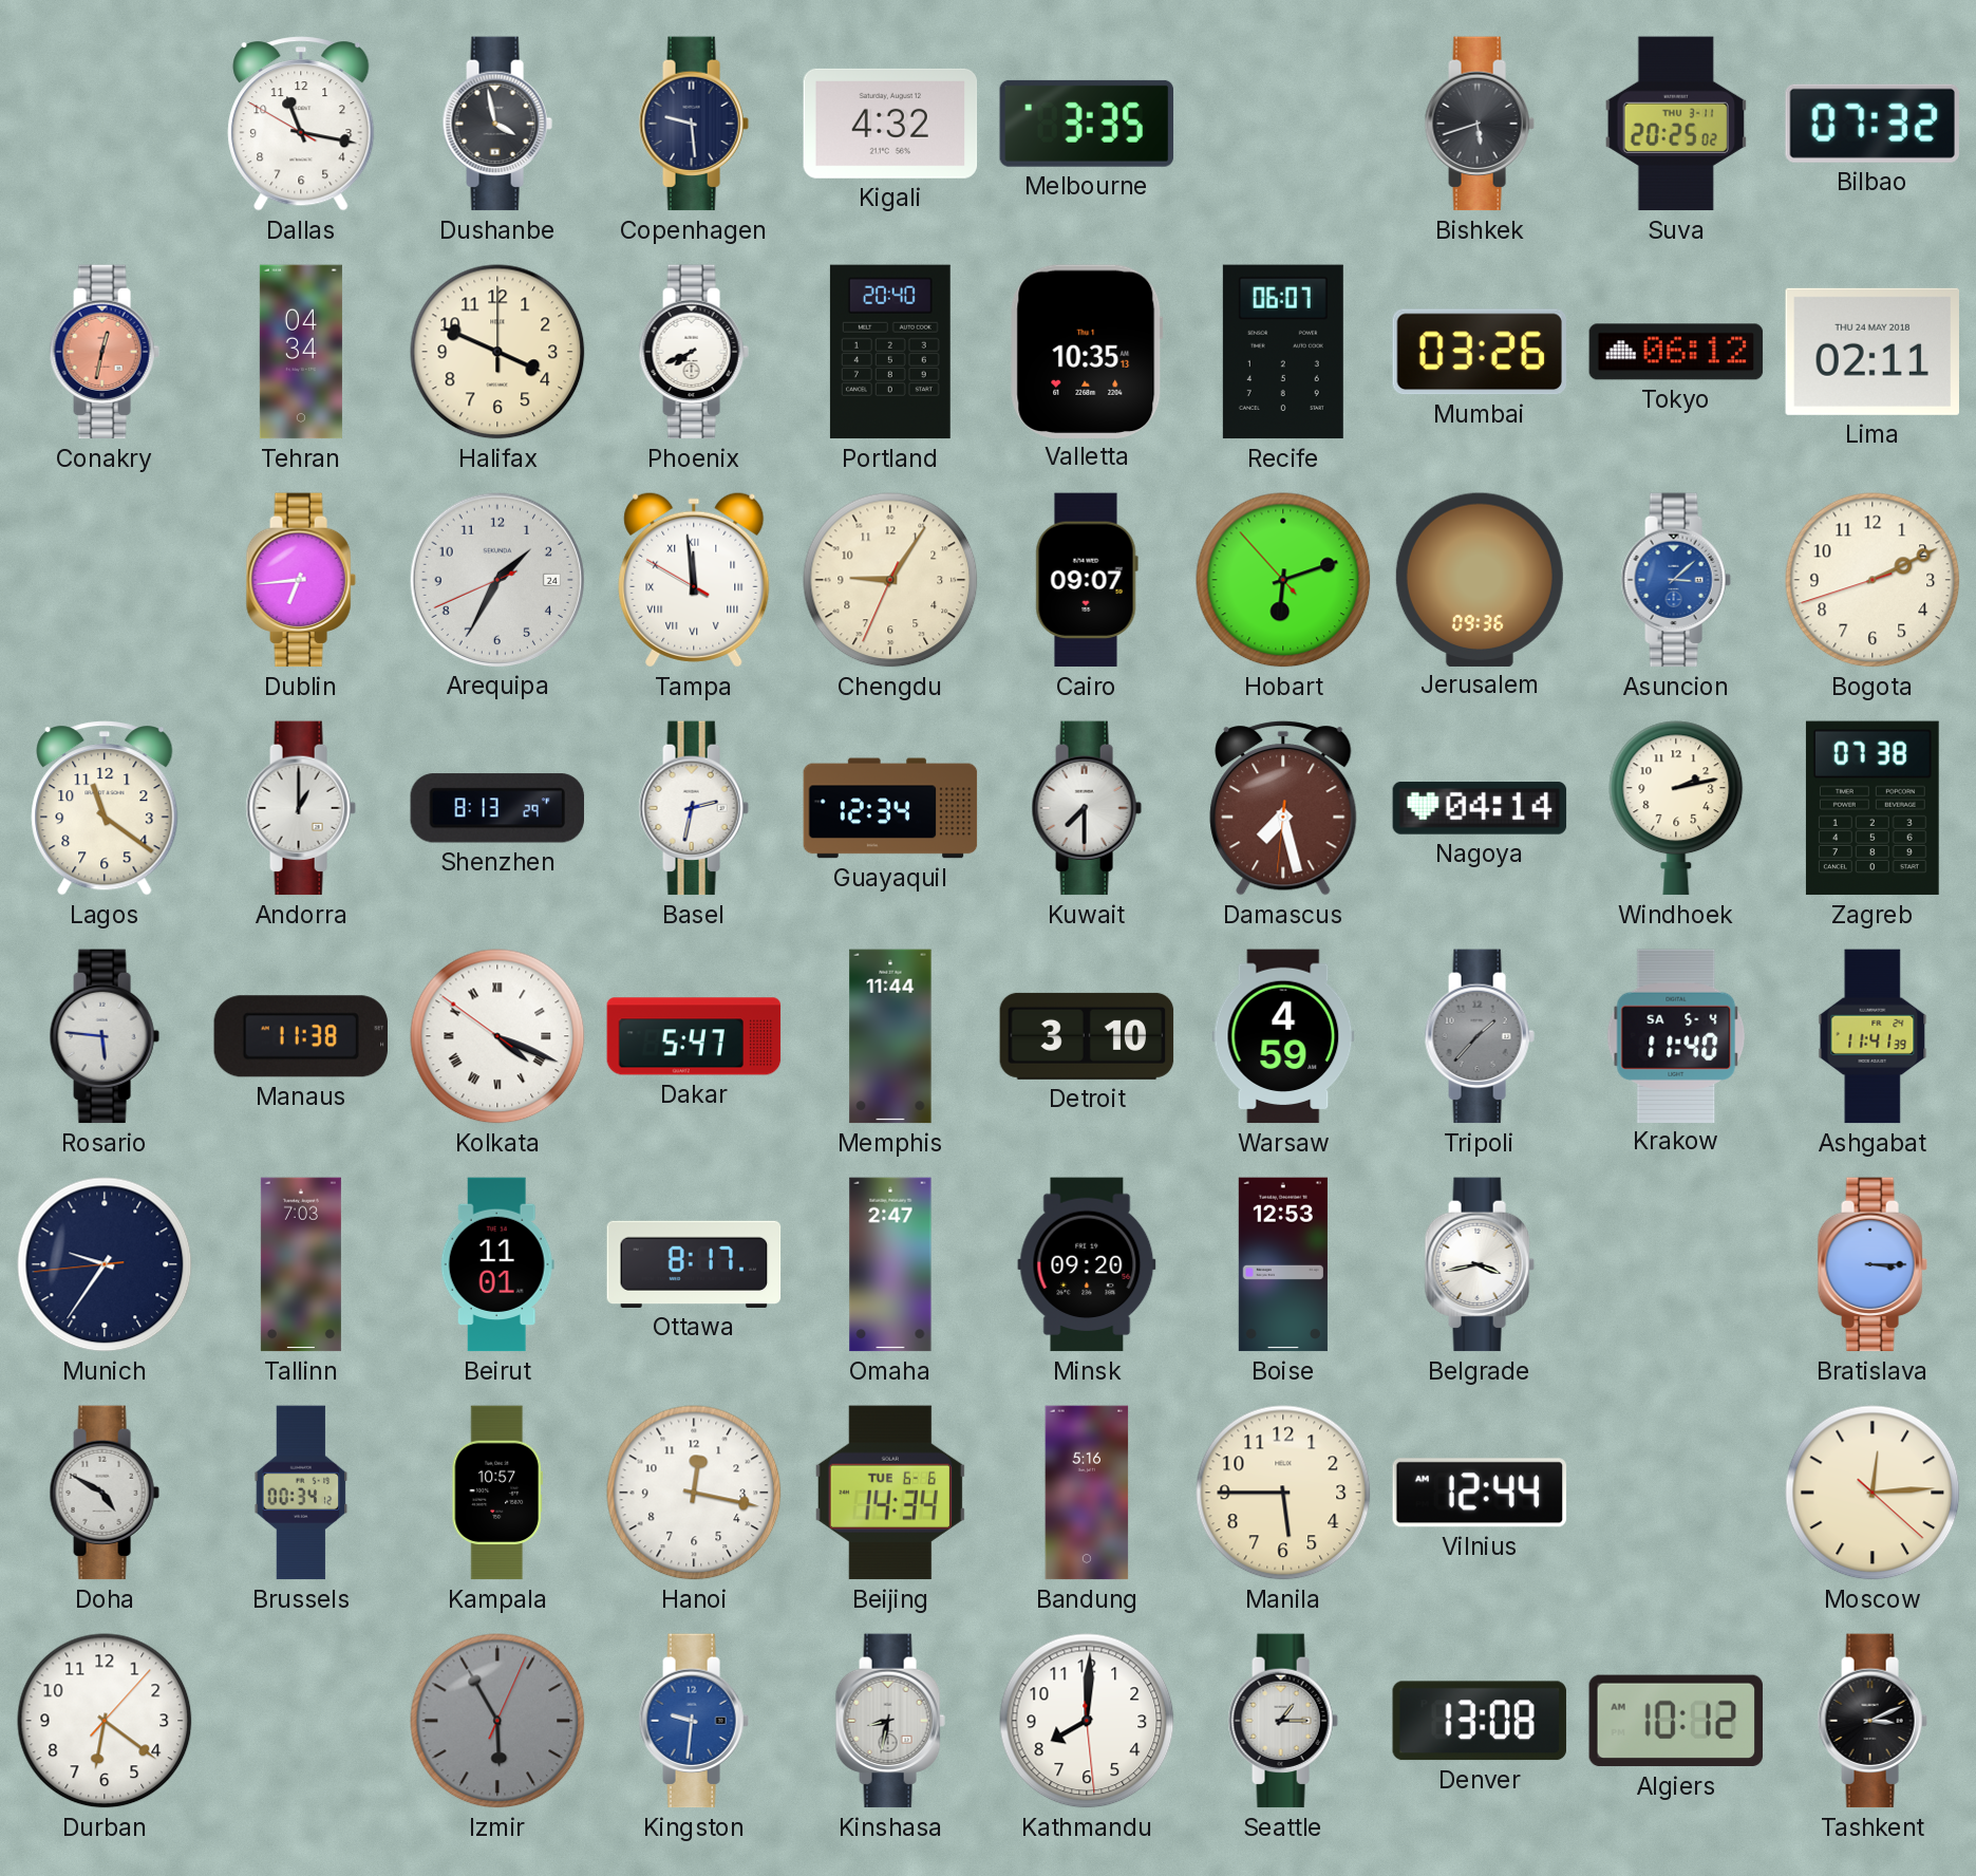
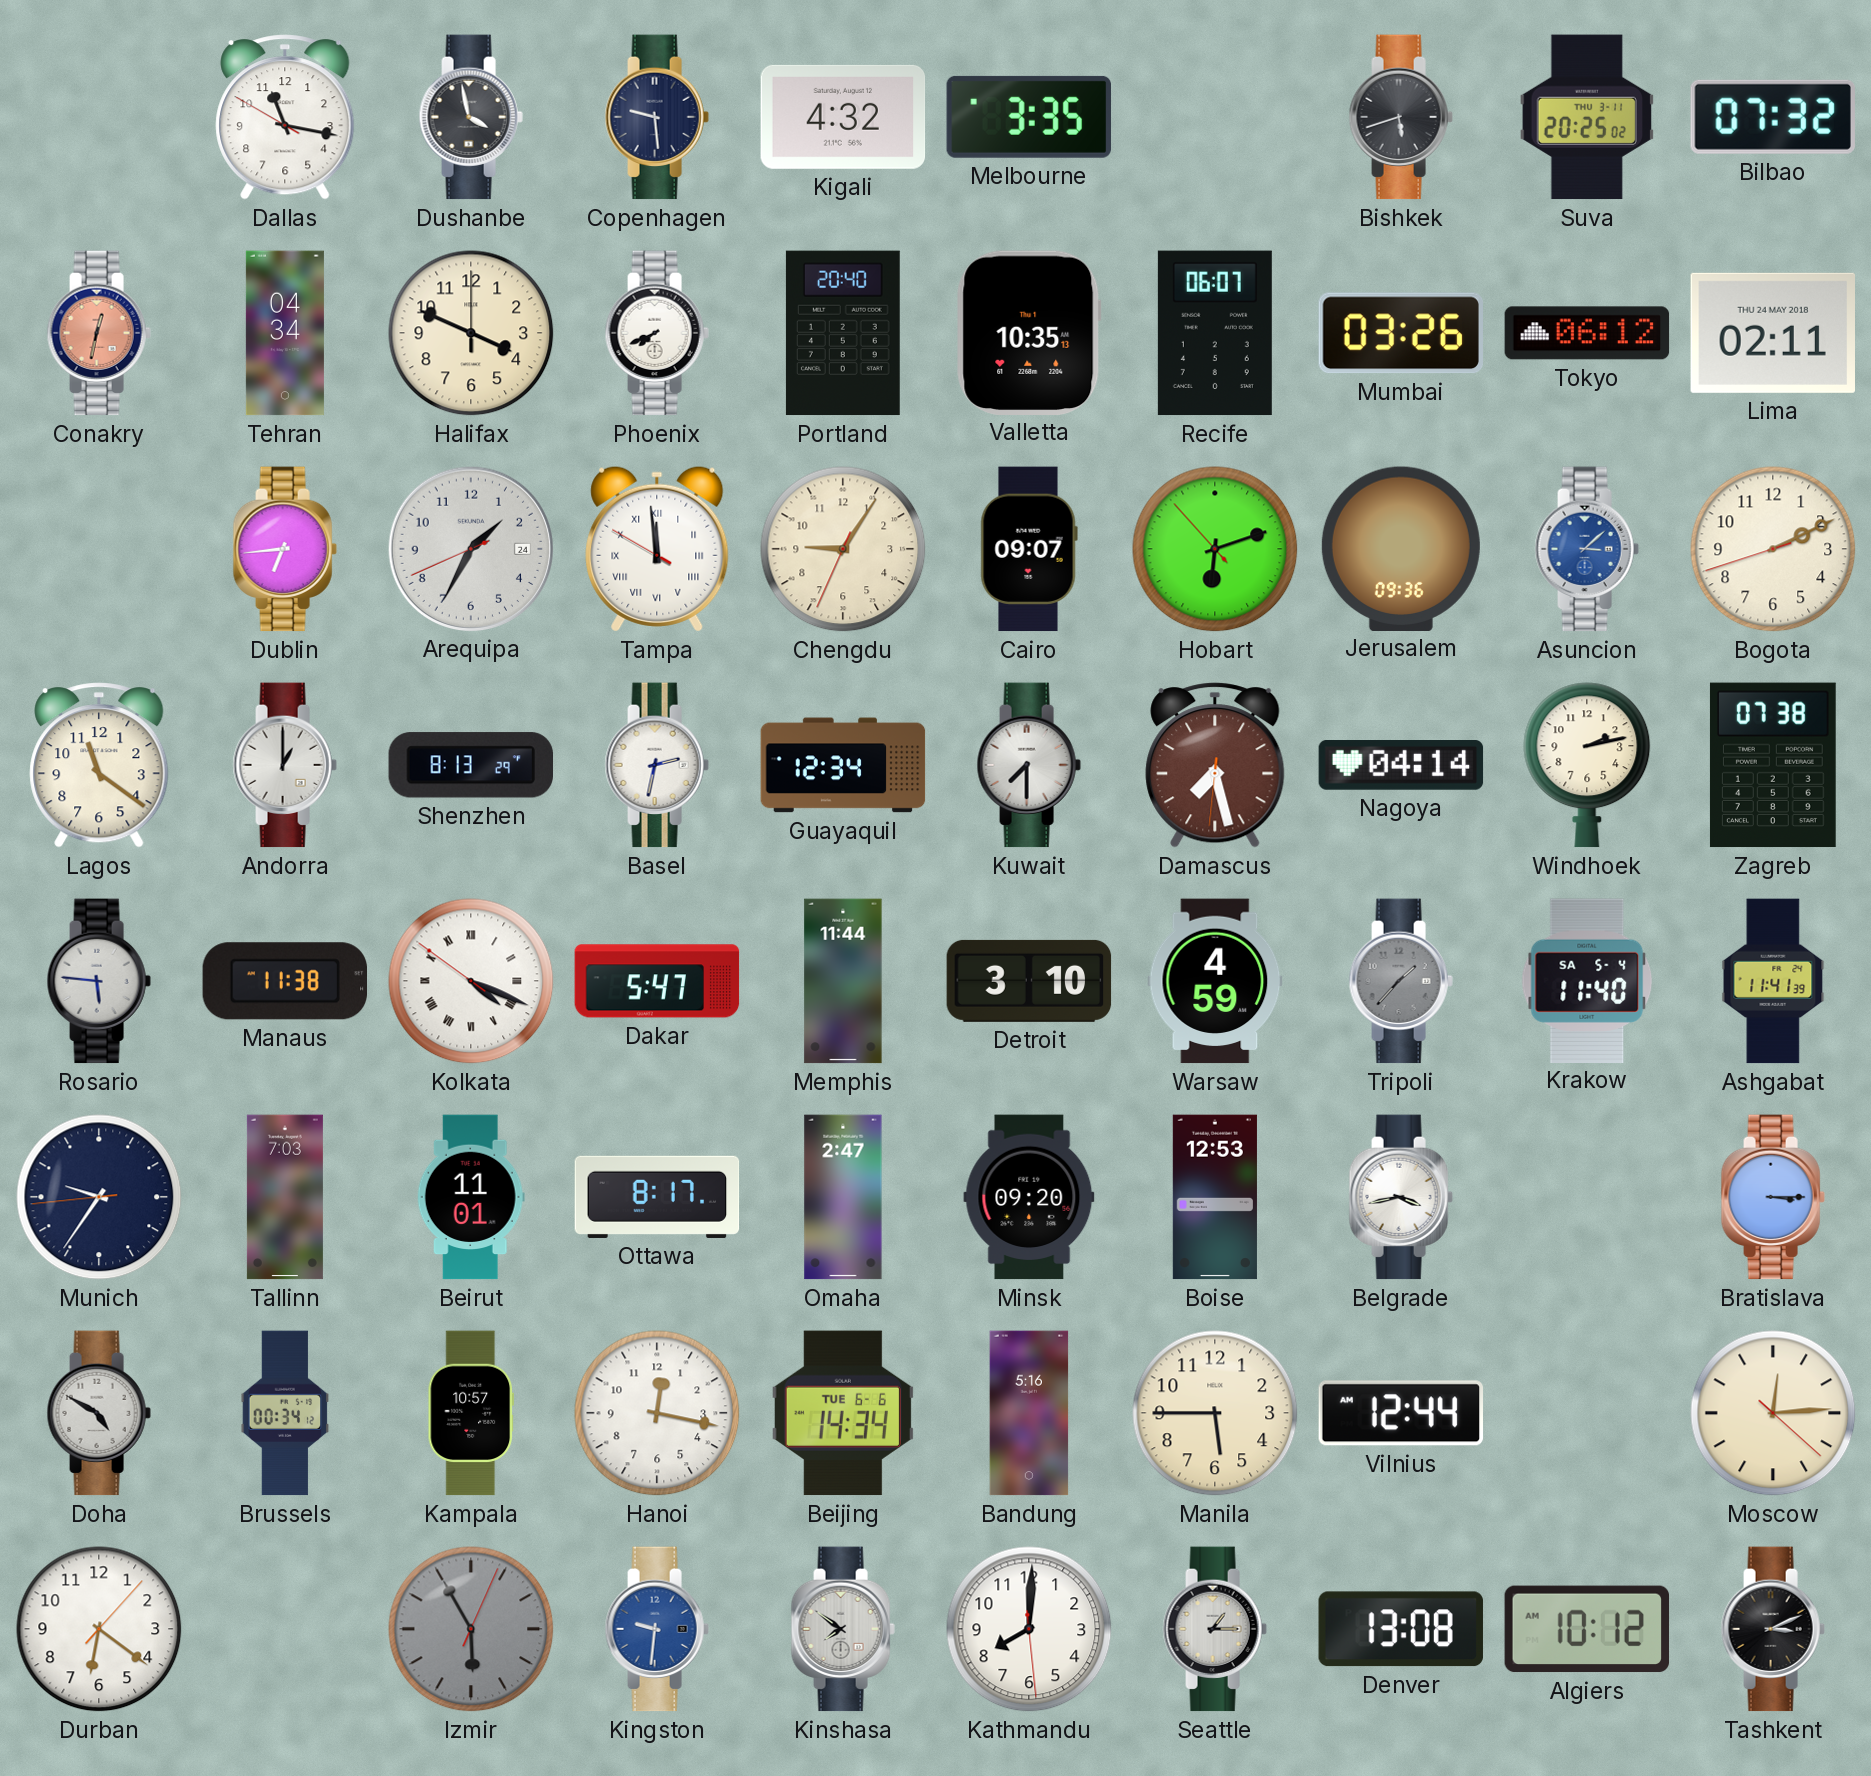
Kinshasa: 8:32 -> 7:51 (843, 1629)
